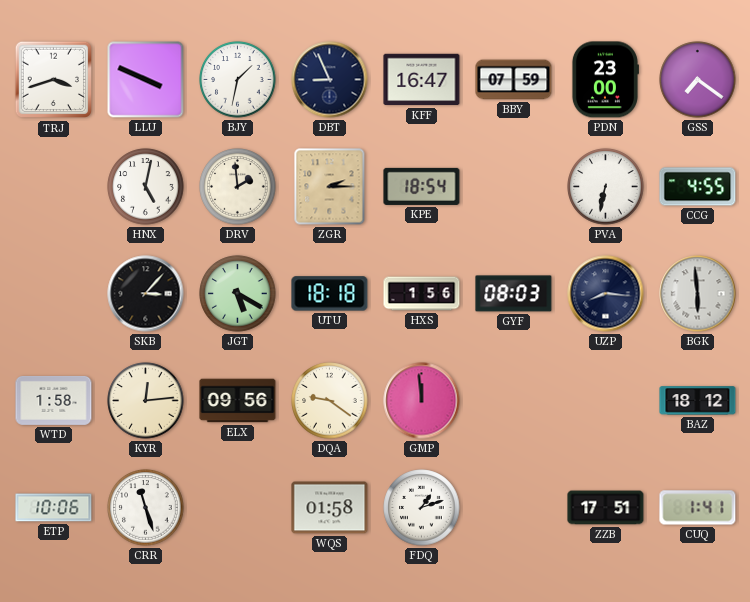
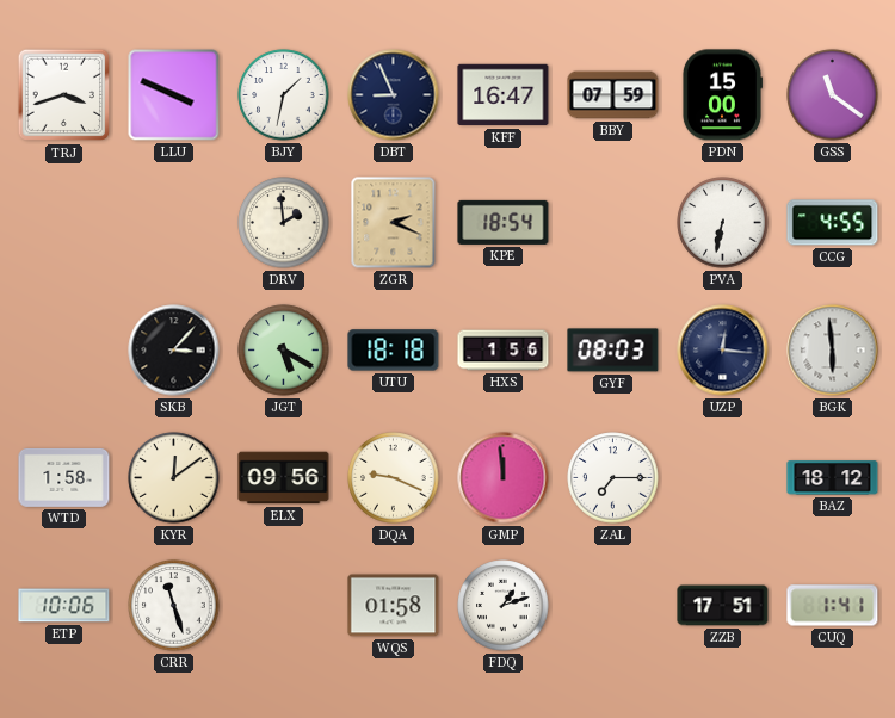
PDN: 23:00 -> 15:00 (722, 95)
GSS: 7:21 -> 11:21 (833, 95)
HNX: 5:02 -> none (146, 187)
ZGR: 2:15 -> 2:19 (394, 223)
UZP: 8:16 -> 12:16 (723, 351)
KYR: 12:14 -> 12:09 (174, 478)
DQA: 9:21 -> 9:19 (394, 478)
ZAL: none -> 7:15 (613, 478)
